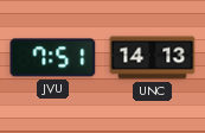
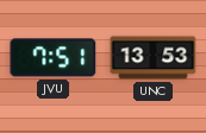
UNC: 14:13 -> 13:53 (154, 58)
